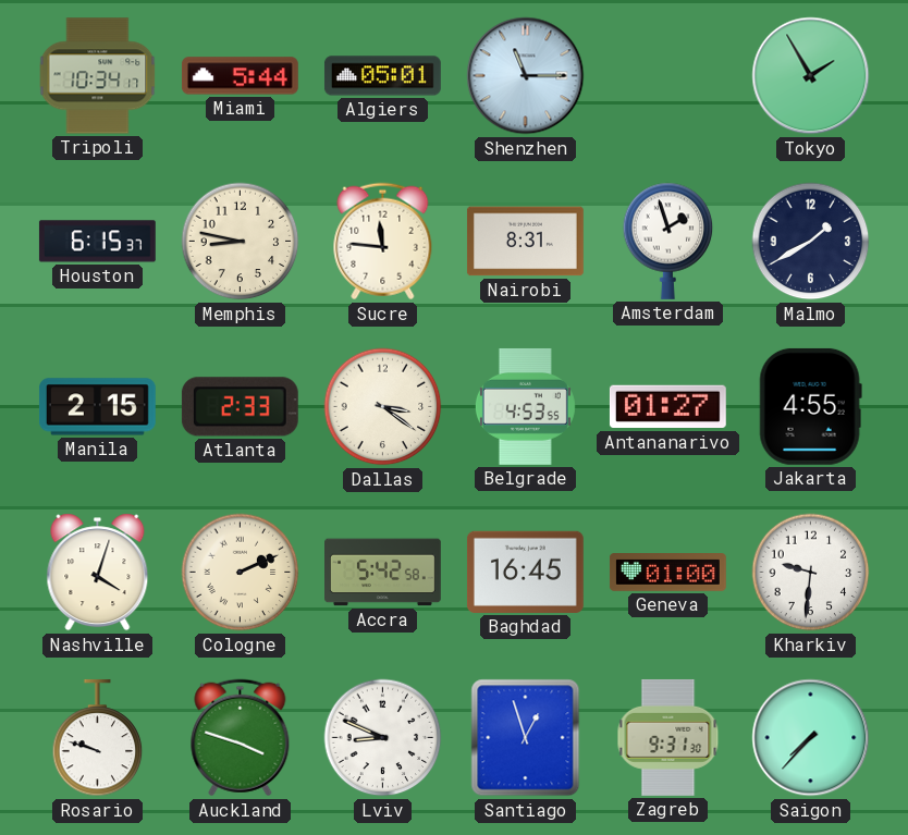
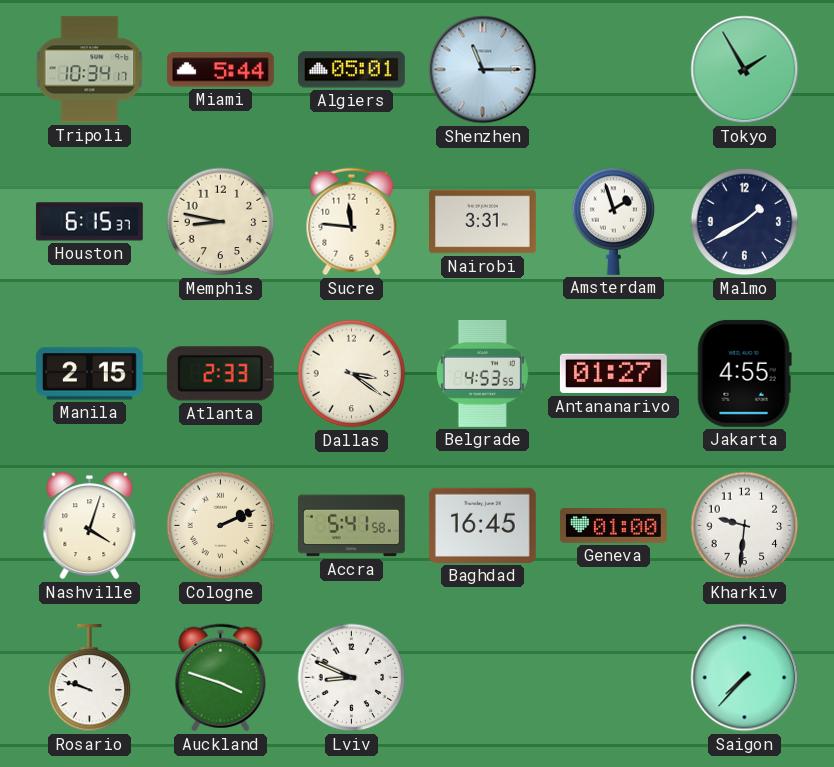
Nairobi: 8:31 -> 3:31 (482, 222)
Accra: 5:42 -> 5:41 (352, 526)
Santiago: 12:57 -> none (526, 738)
Zagreb: 9:31 -> none (668, 737)
